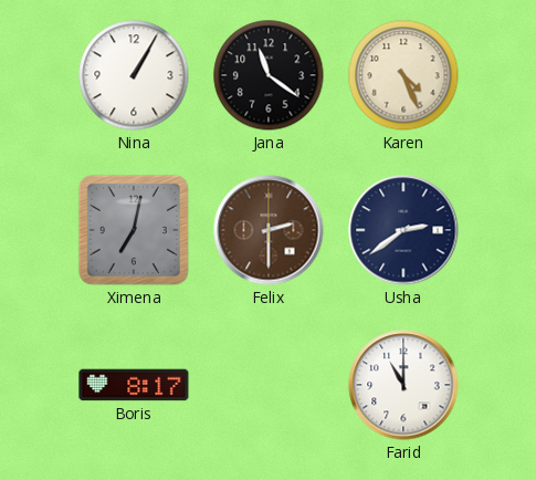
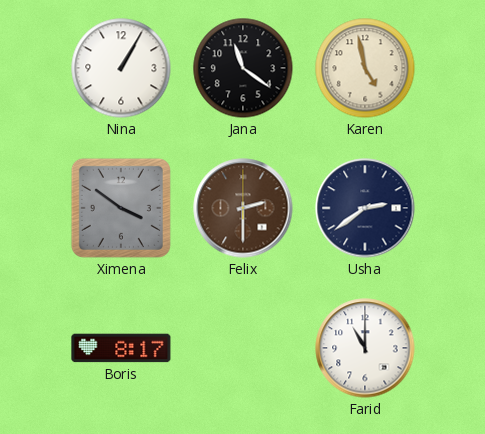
Karen: 4:26 -> 4:58 (365, 68)
Ximena: 7:02 -> 3:51 (121, 208)
